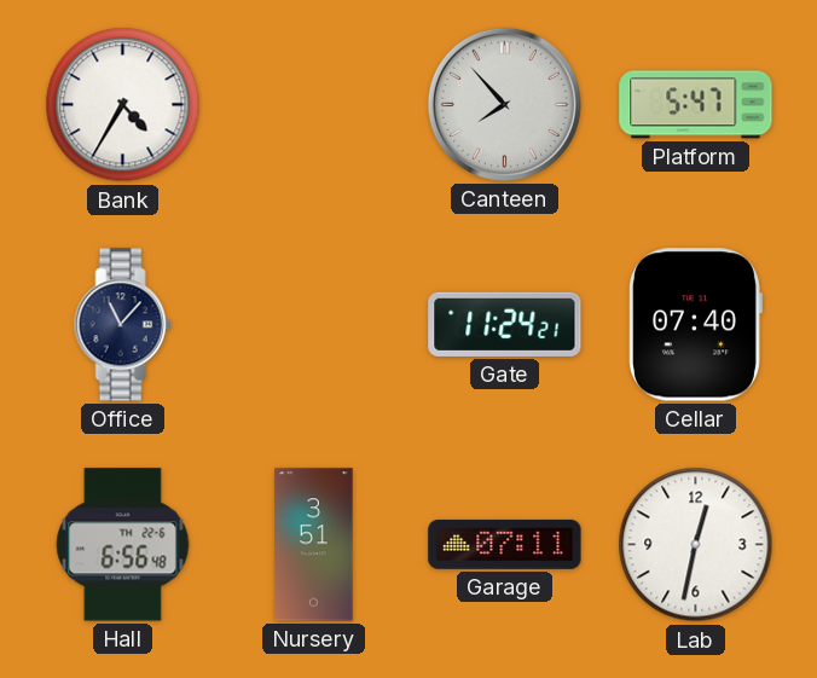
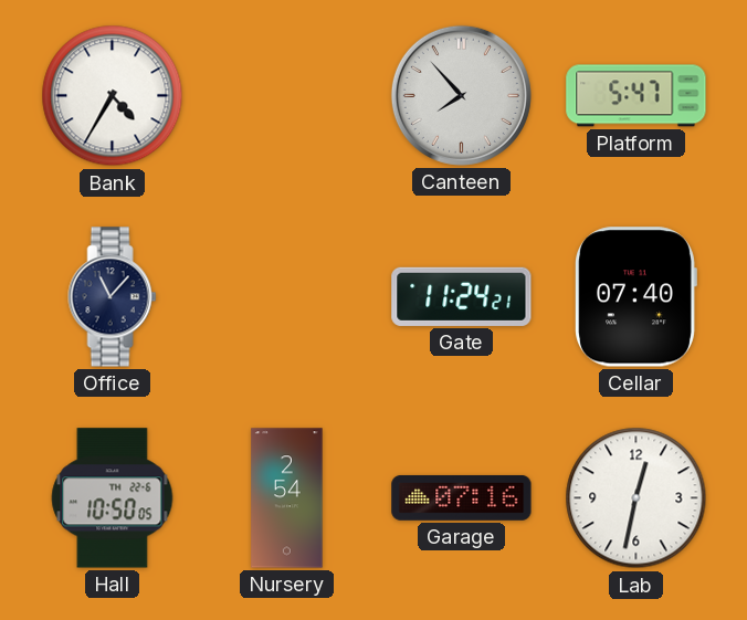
Hall: 6:56 -> 10:50 (113, 498)
Nursery: 3:51 -> 2:54 (287, 498)
Garage: 07:11 -> 07:16 (462, 497)
